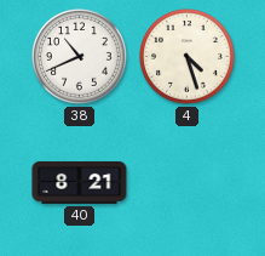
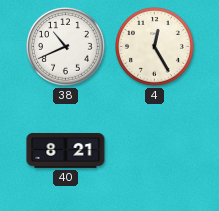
4: 4:27 -> 12:25 (155, 47)
